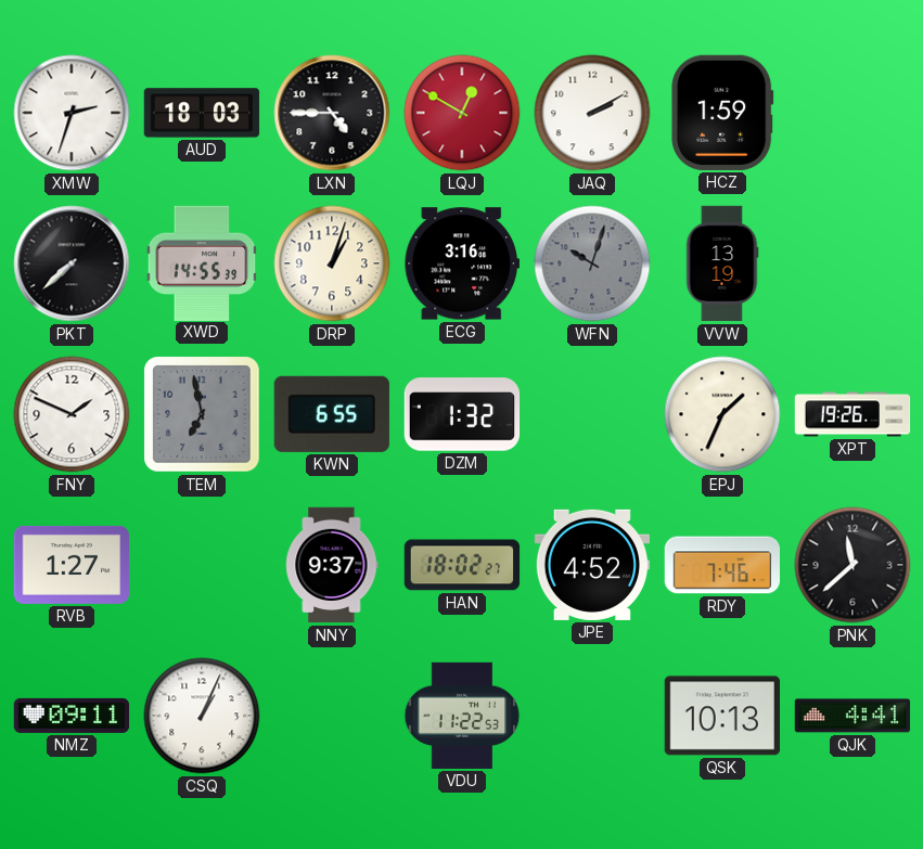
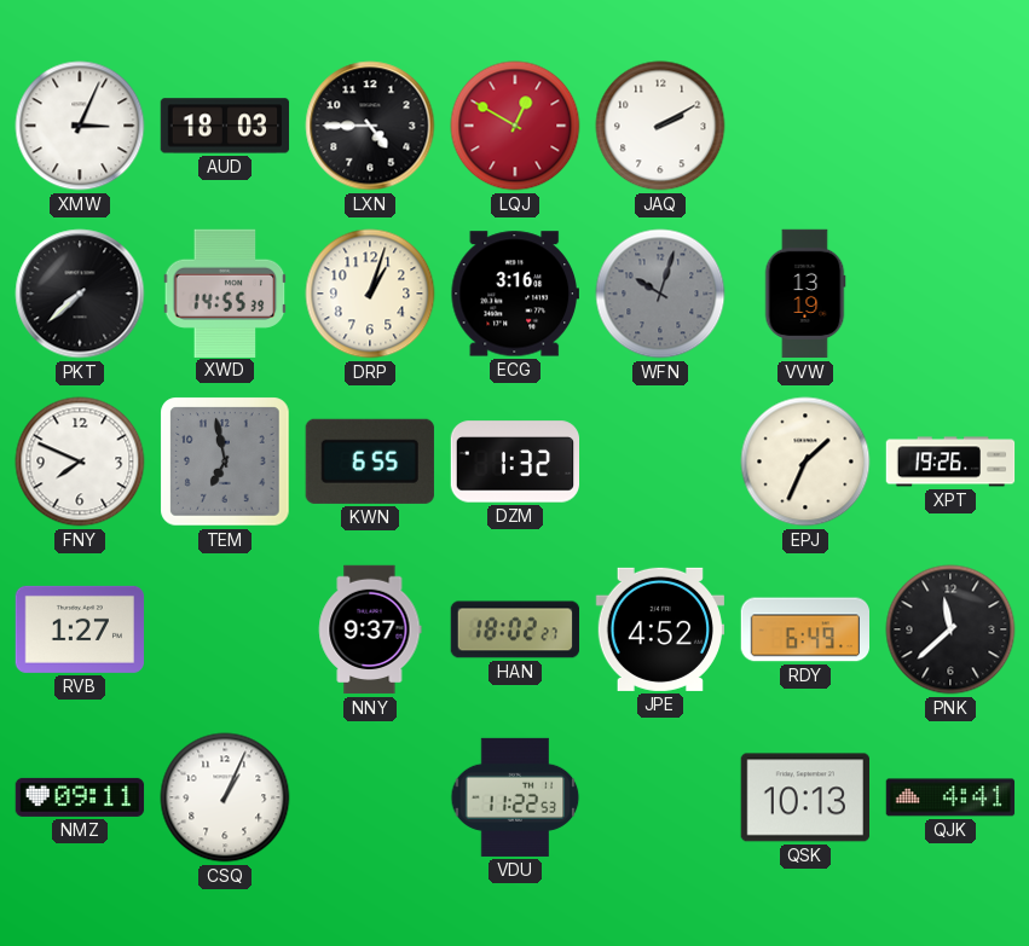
XMW: 2:33 -> 3:04 (80, 126)
HCZ: 1:59 -> none (722, 113)
FNY: 1:49 -> 7:49 (80, 462)
RDY: 7:46 -> 6:49 (805, 629)
